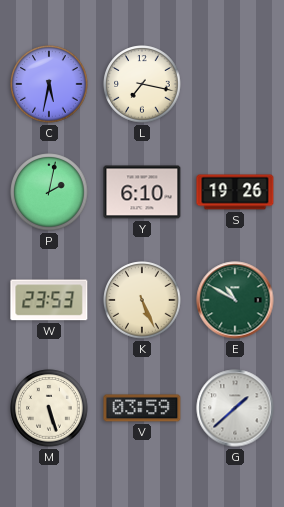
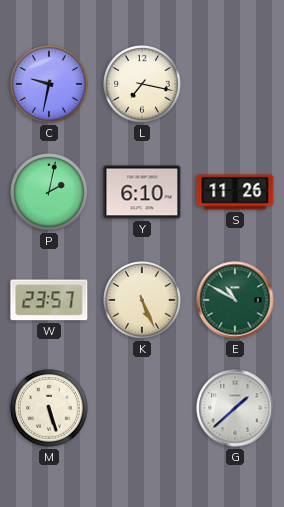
C: 5:32 -> 9:32 (49, 84)
S: 19:26 -> 11:26 (235, 192)
W: 23:53 -> 23:57 (49, 300)
V: 03:59 -> none (142, 408)
